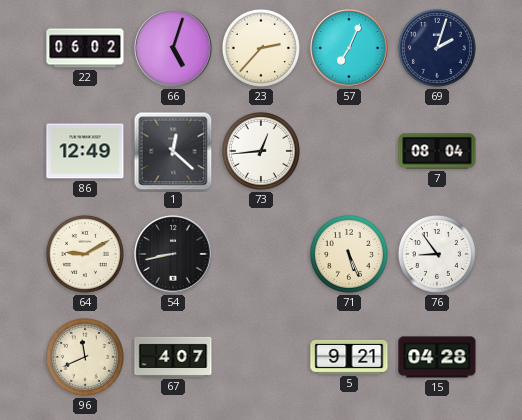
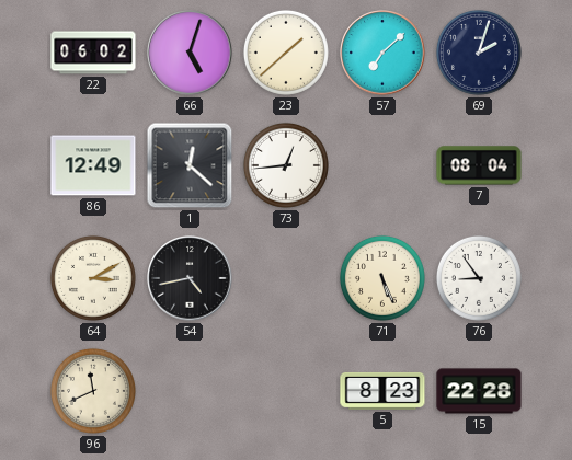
23: 2:37 -> 1:38 (286, 53)
57: 7:04 -> 7:08 (382, 53)
64: 9:10 -> 3:10 (93, 278)
54: 8:43 -> 4:43 (190, 278)
67: 4:07 -> none (173, 357)
5: 9:21 -> 8:23 (382, 391)
15: 04:28 -> 22:28 (479, 391)
